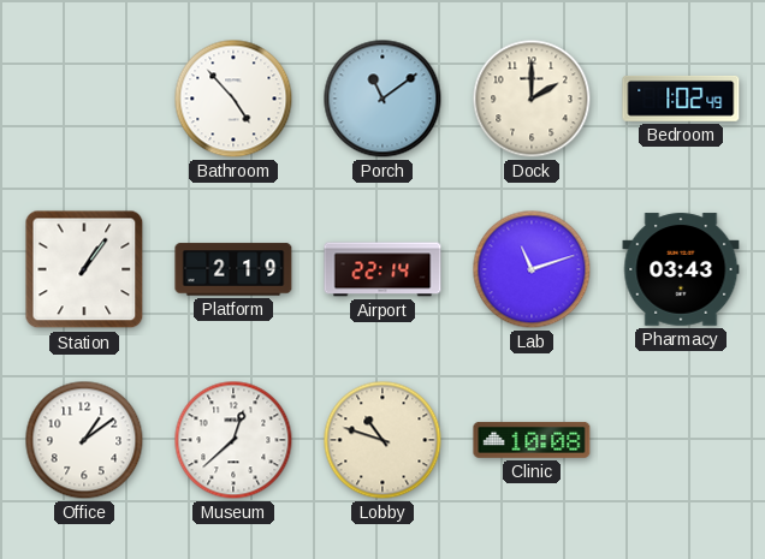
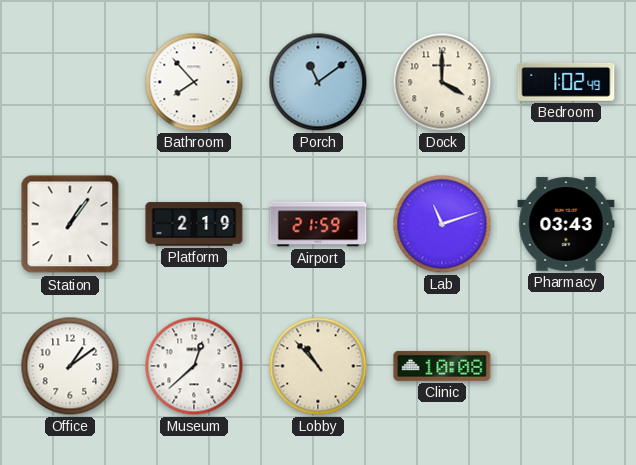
Bathroom: 4:53 -> 7:53 (194, 82)
Dock: 2:00 -> 4:00 (442, 82)
Airport: 22:14 -> 21:59 (318, 224)
Lobby: 10:48 -> 10:53 (318, 366)
